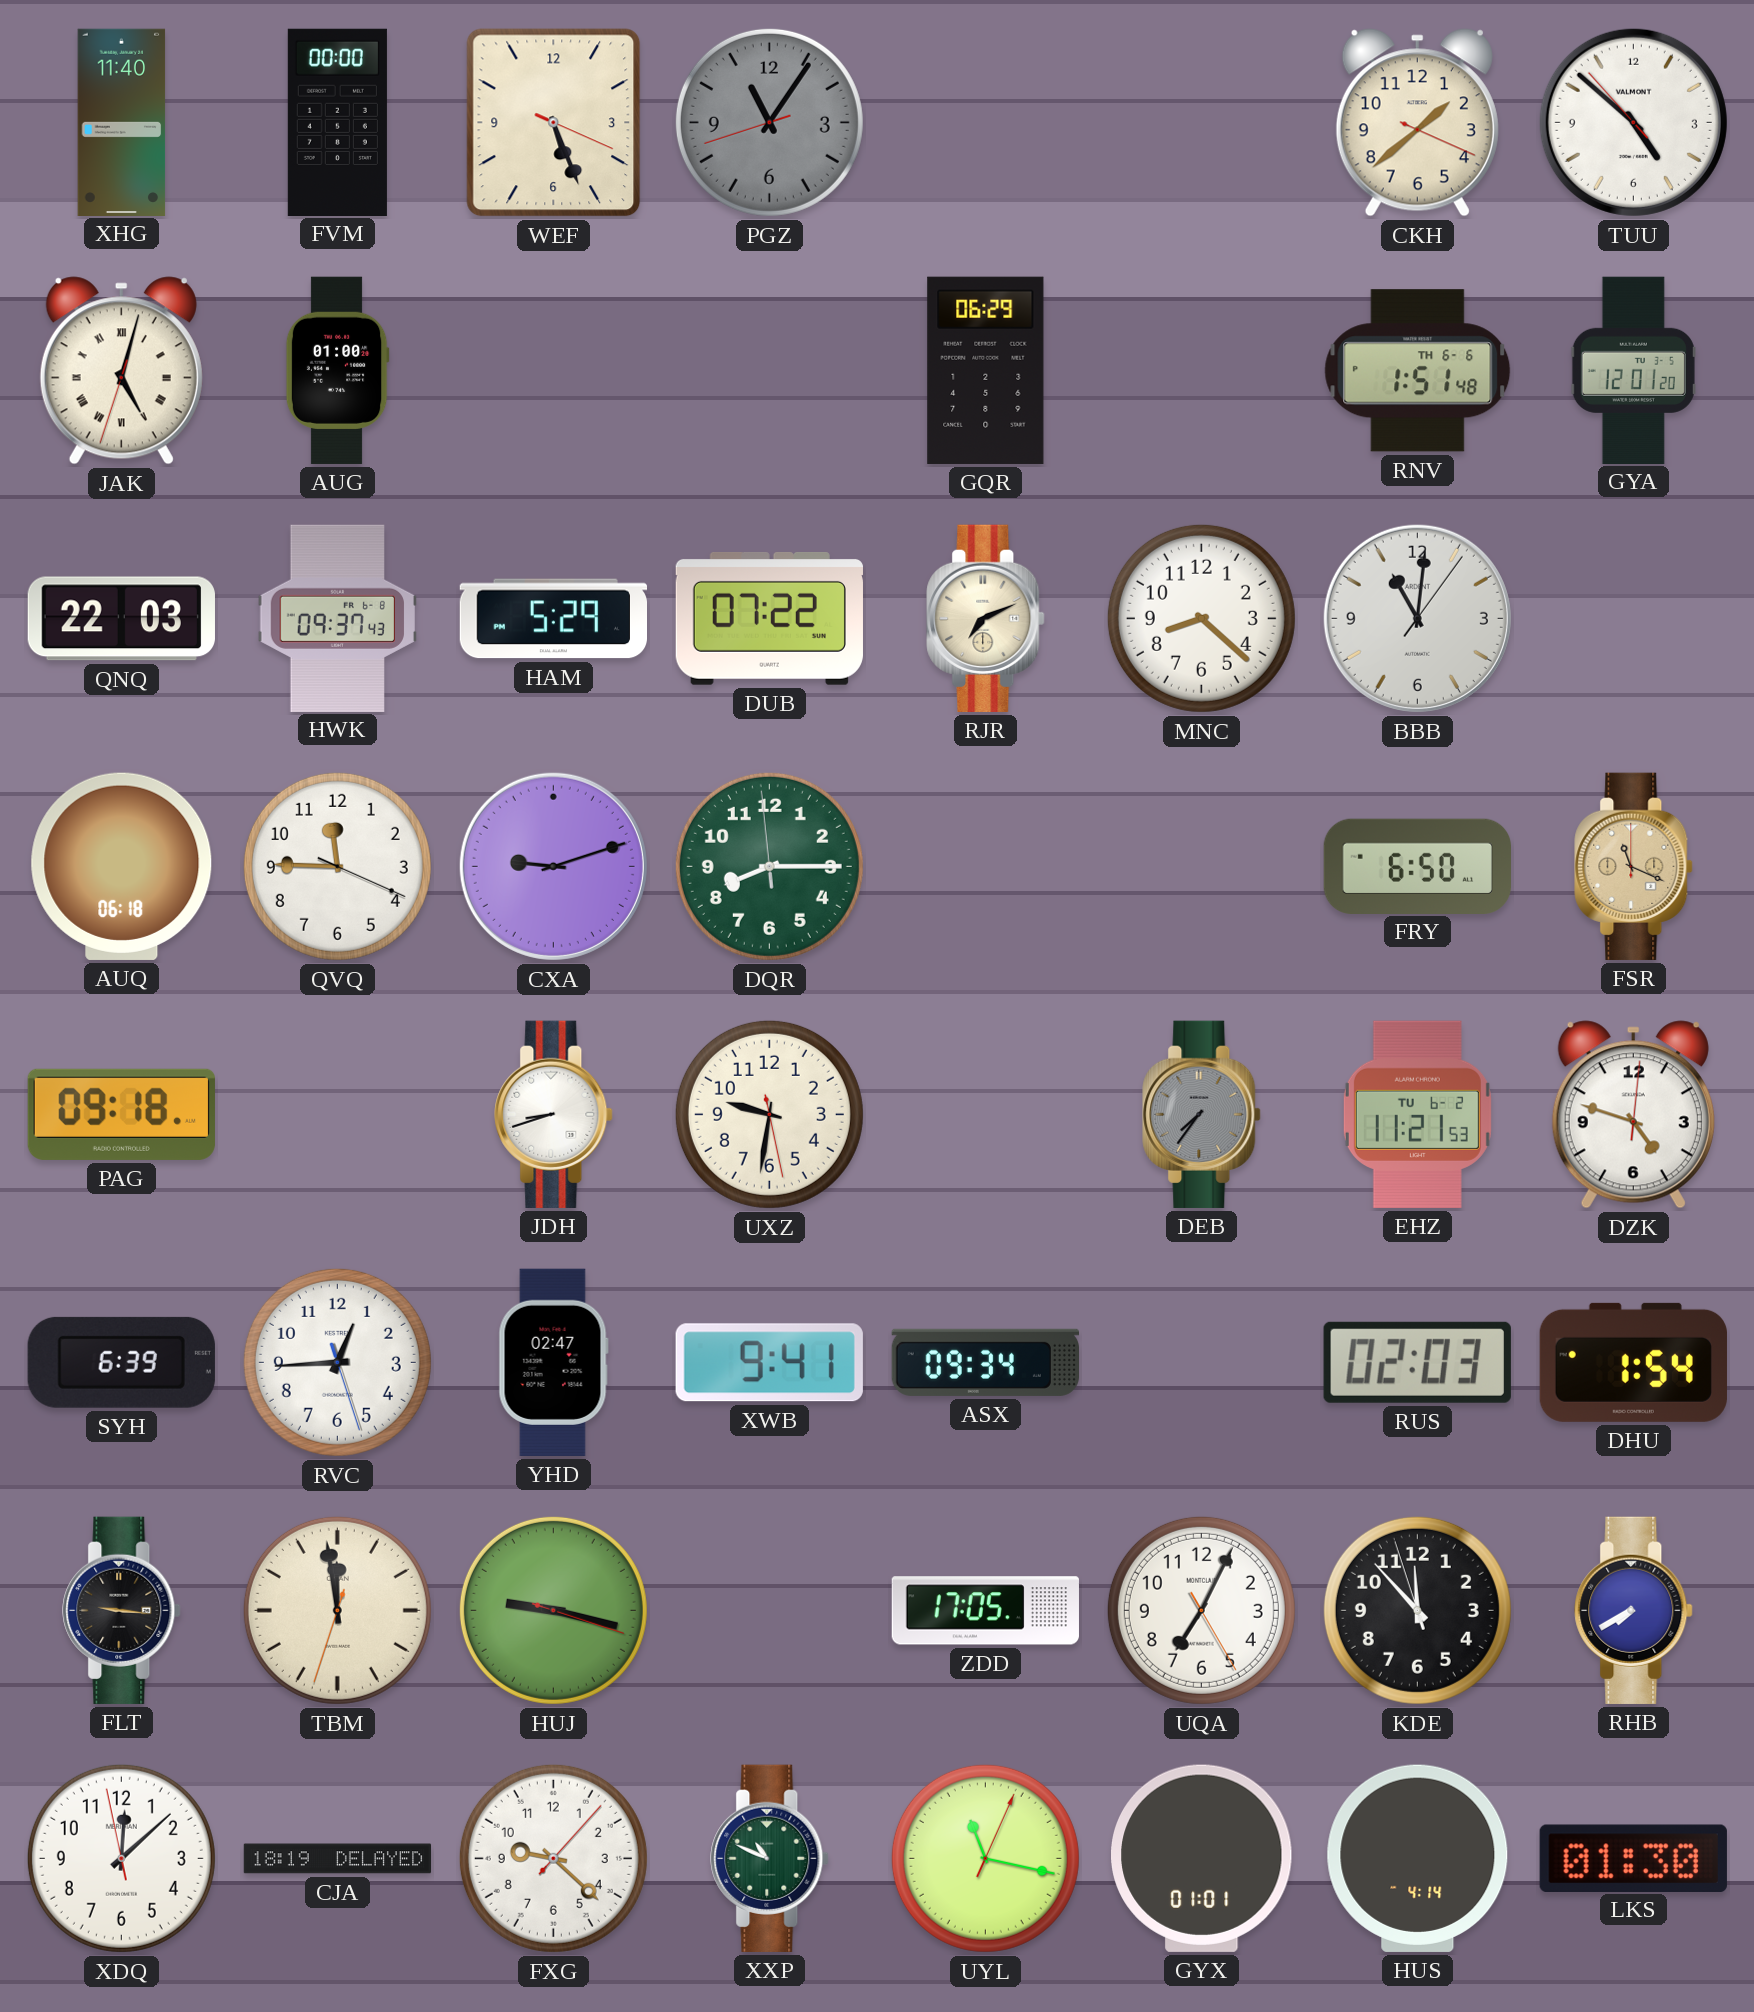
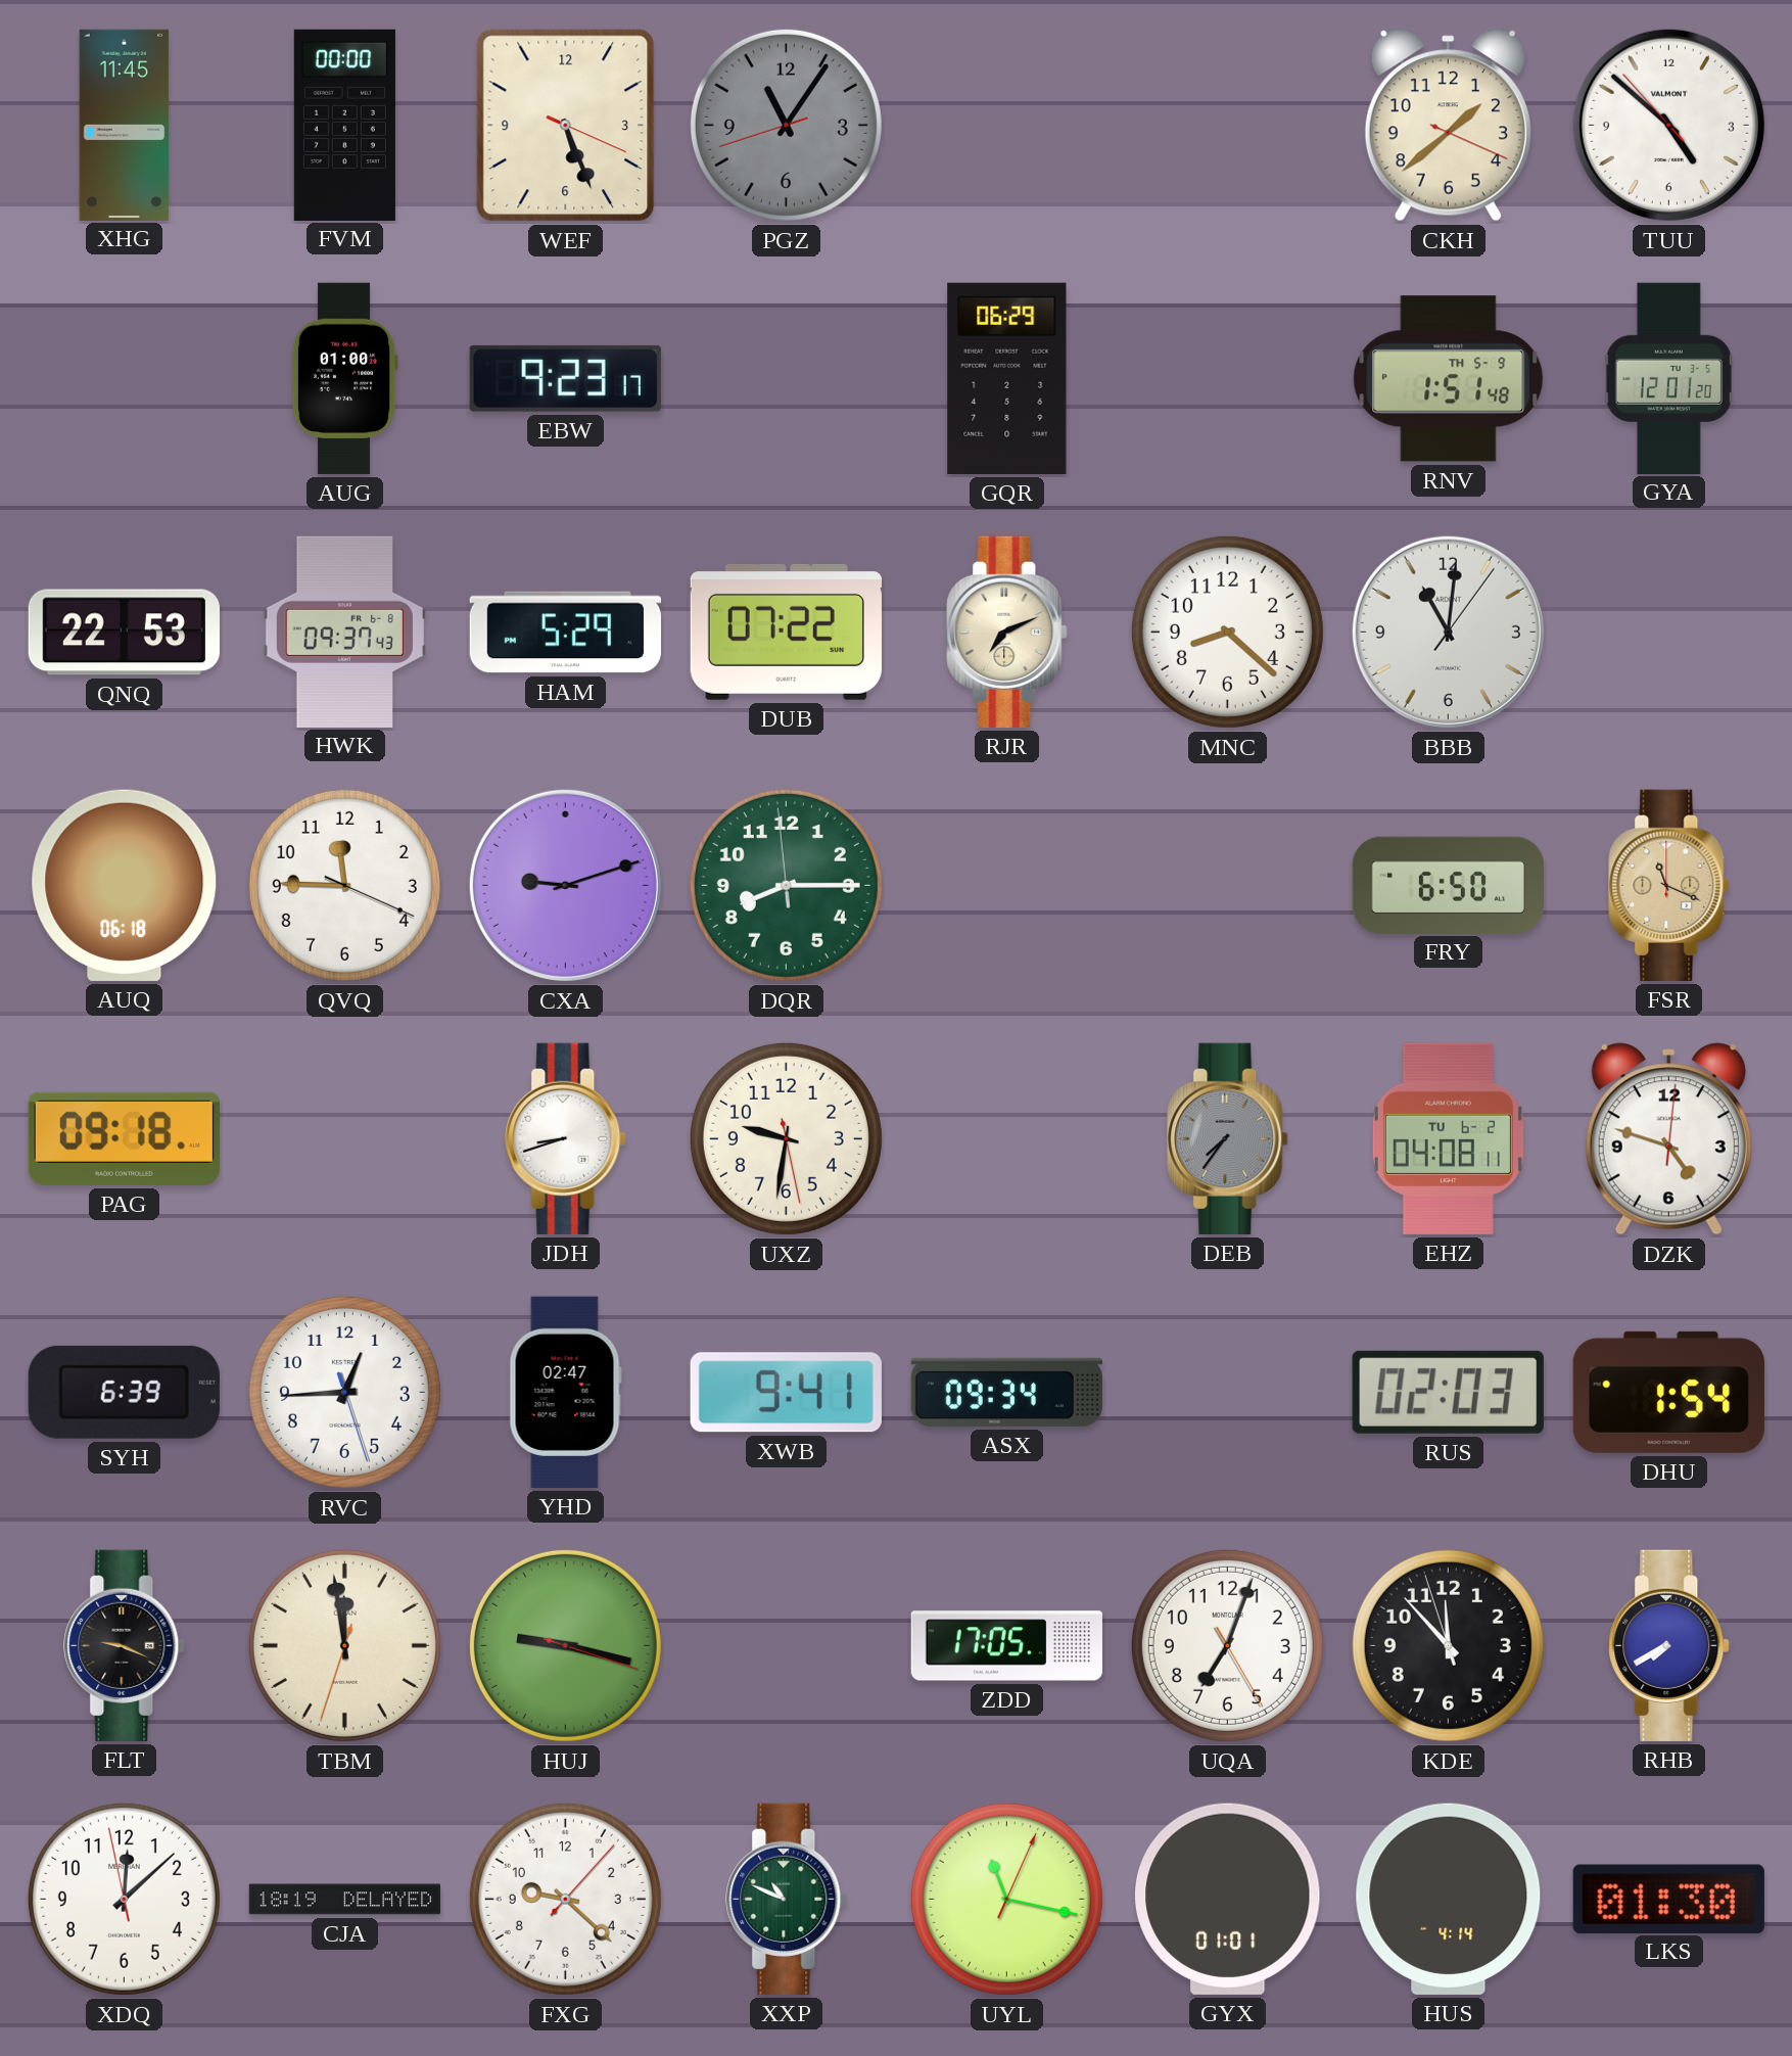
XHG: 11:40 -> 11:45 (125, 125)
JAK: 5:02 -> none (121, 371)
EBW: none -> 9:23 (565, 378)
RNV date: TH 6-6 -> TH 5-9 (1449, 379)
QNQ: 22:03 -> 22:53 (124, 633)
EHZ: 11:21 -> 04:08 (1448, 1138)
FLT: 9:16 -> 9:19 (125, 1645)
UQA: 7:04 -> 7:03 (1227, 1645)
